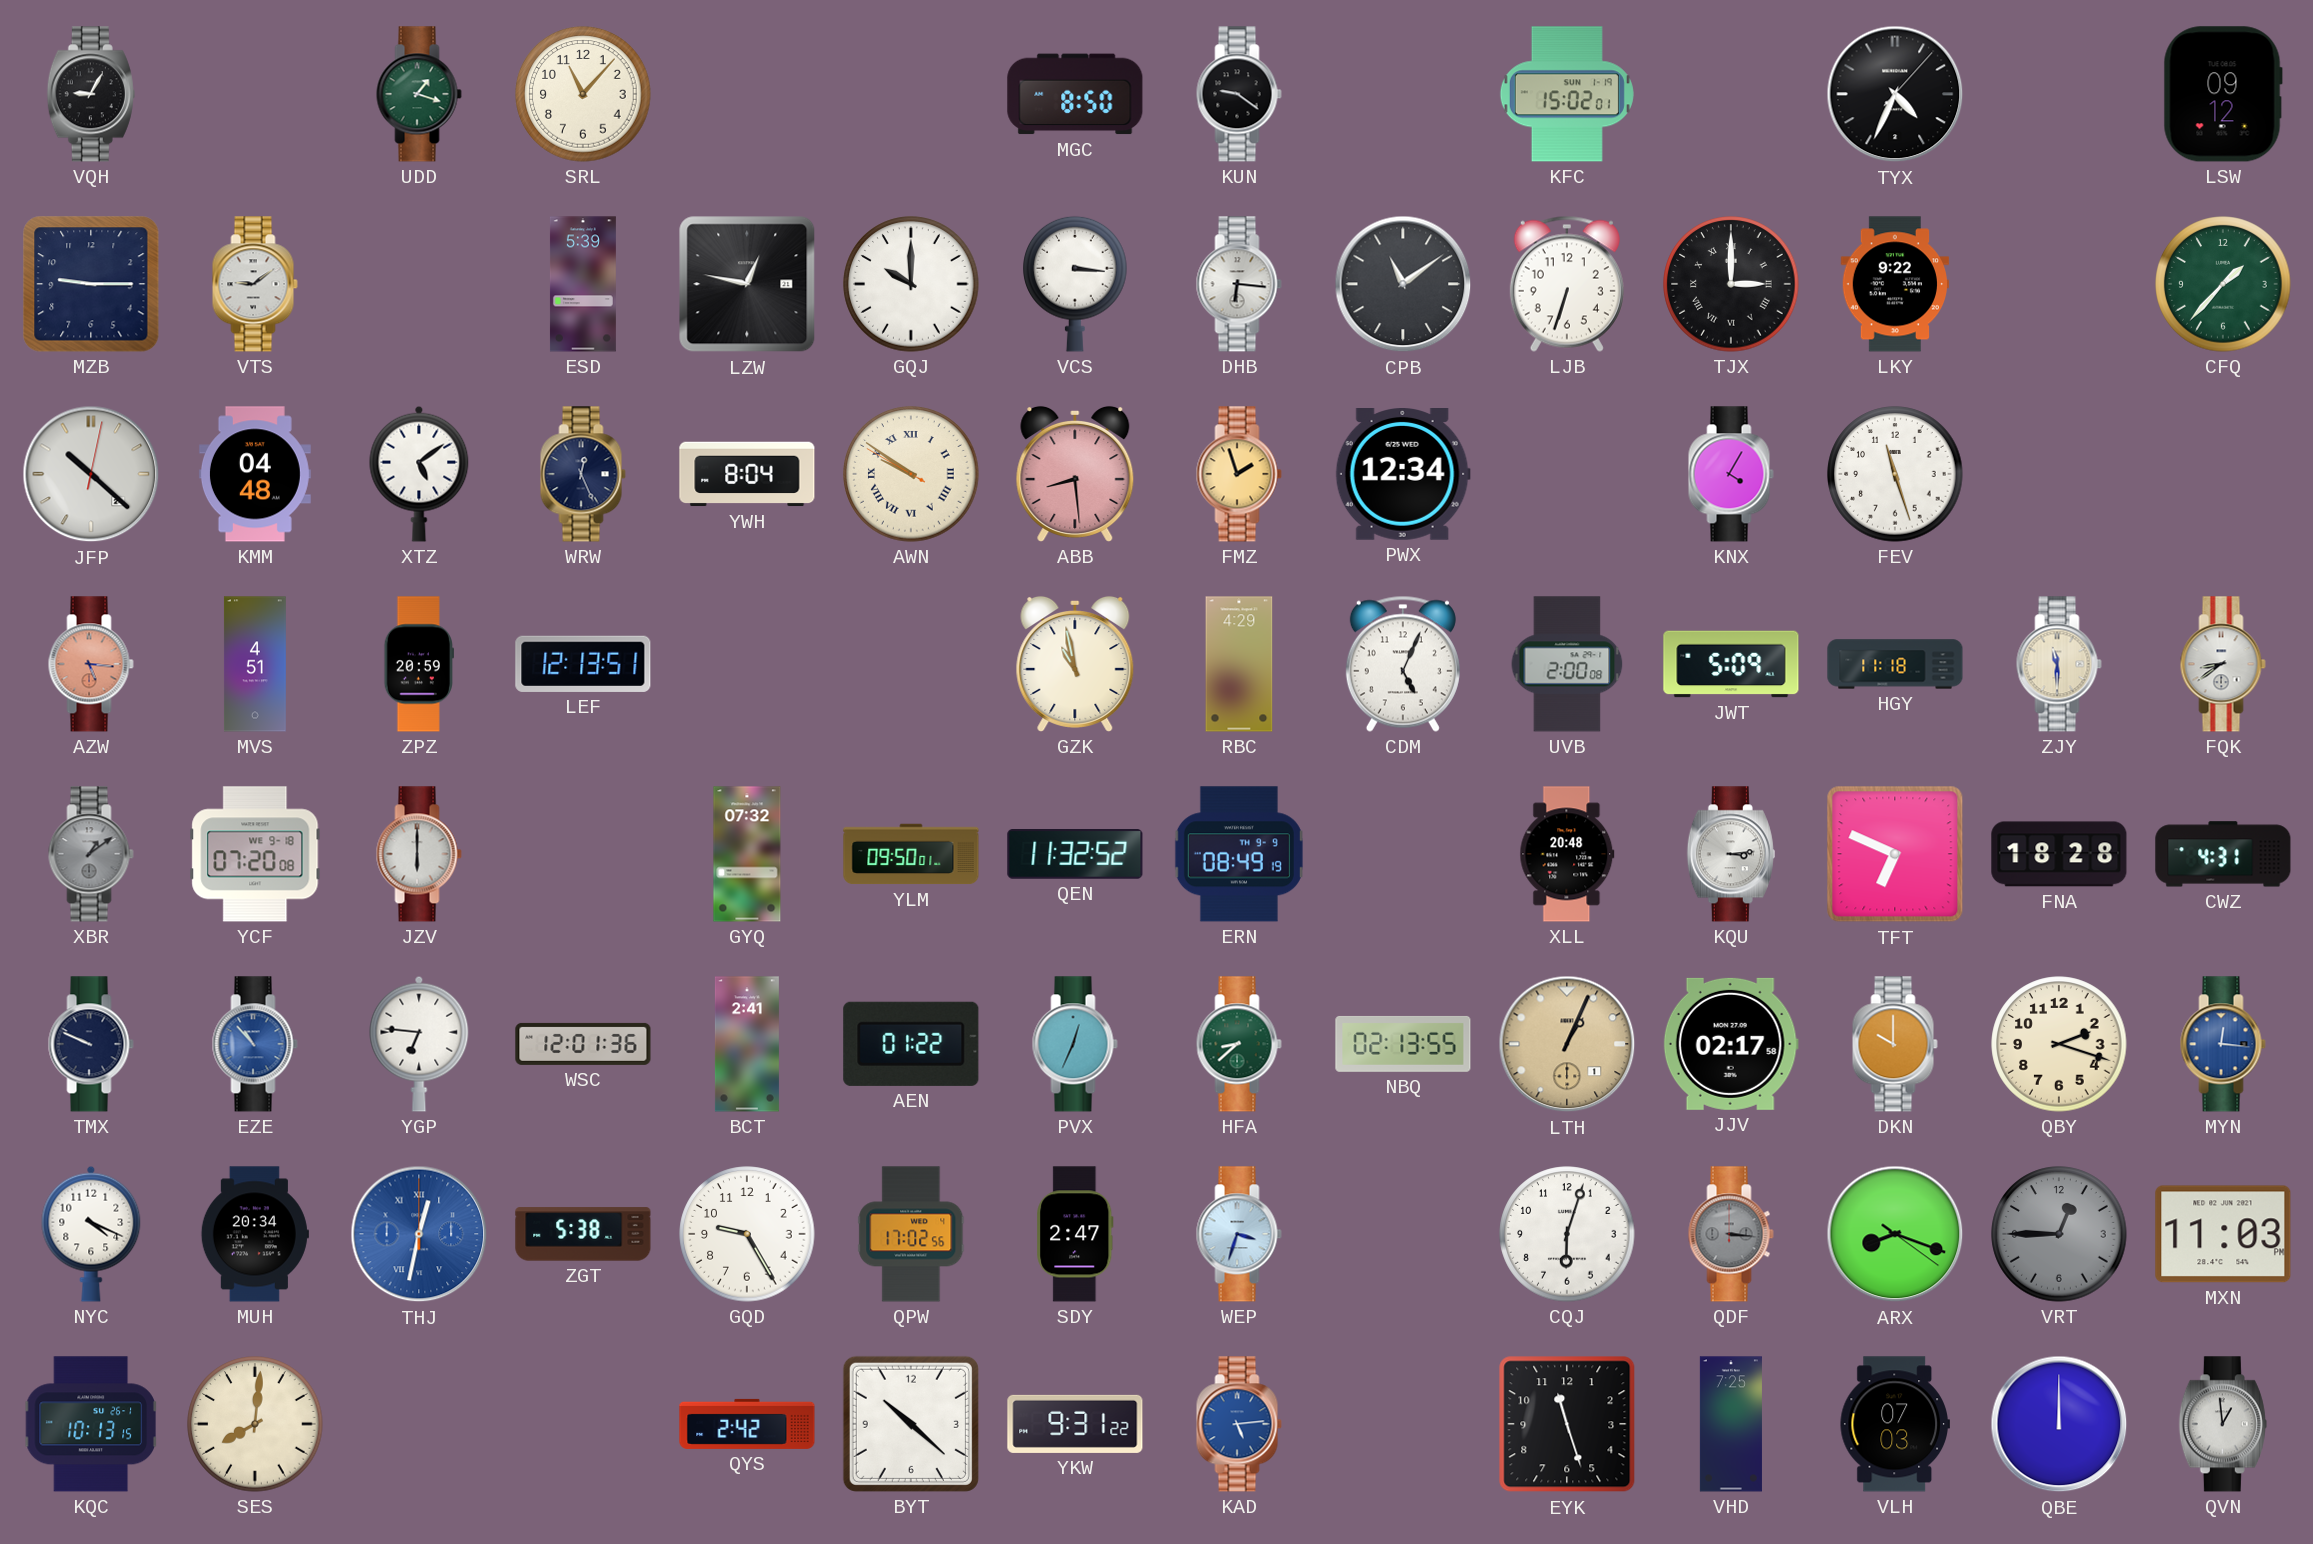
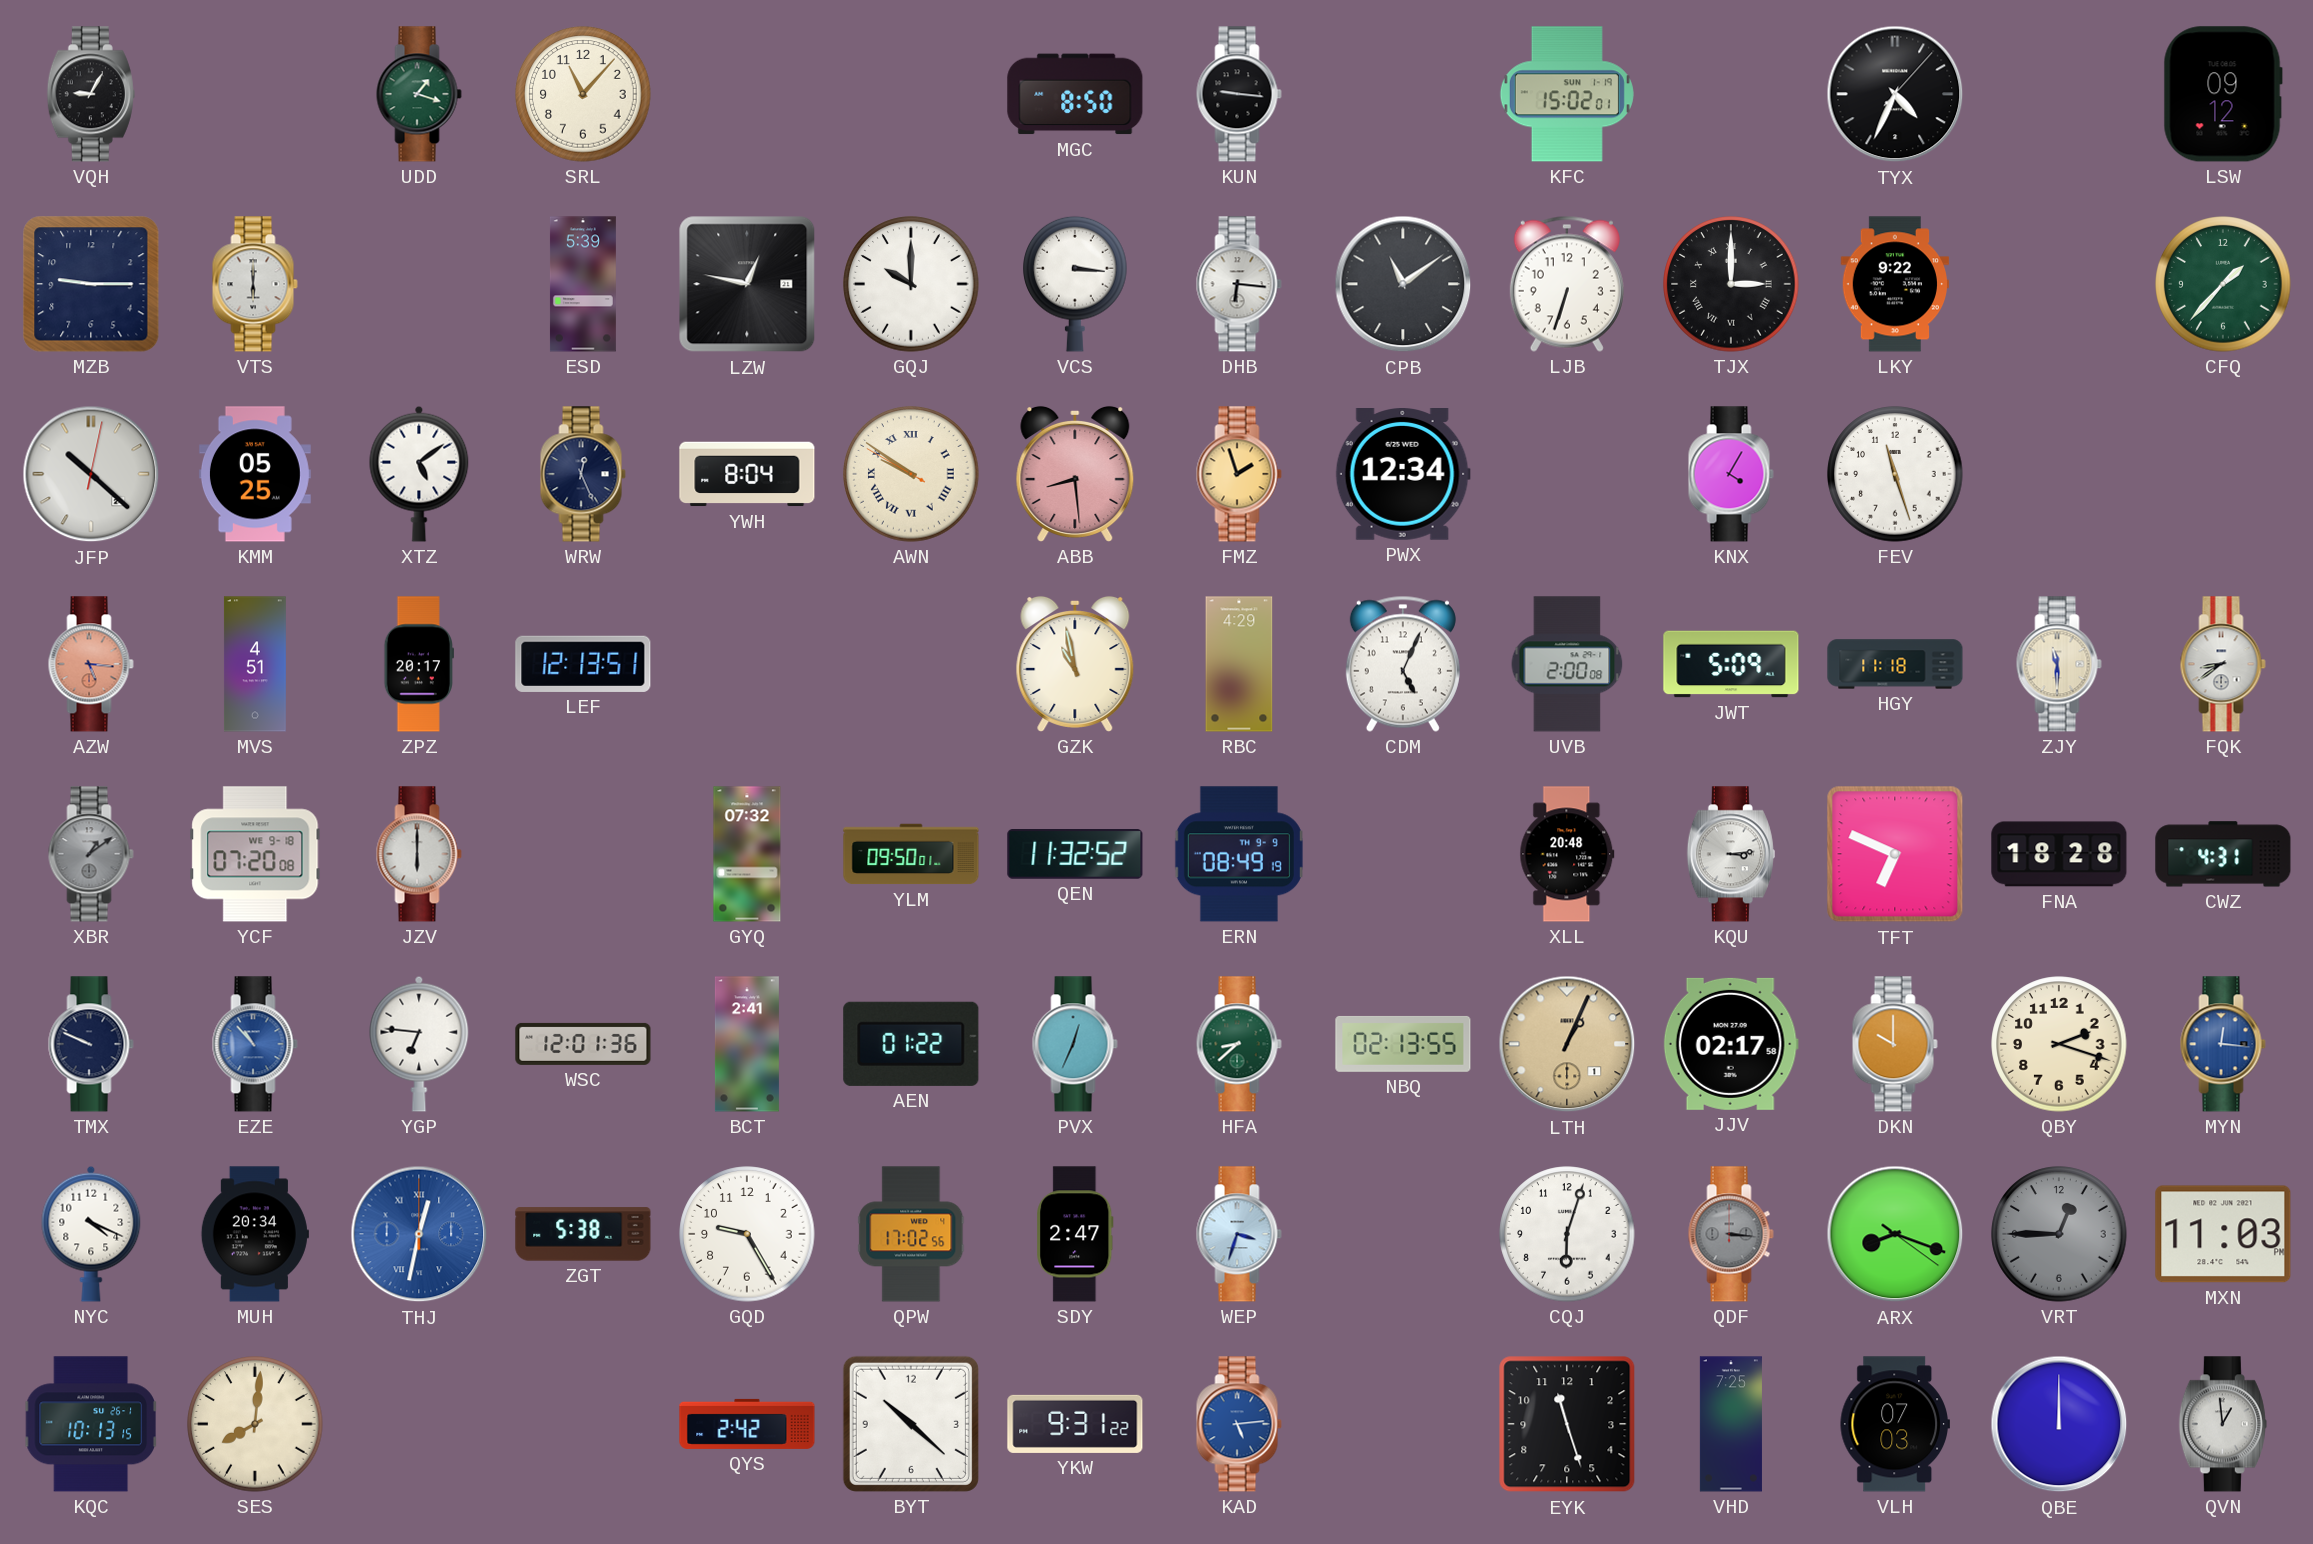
KUN: 9:21 -> 9:16 (1239, 94)
VTS: 9:09 -> 6:00 (255, 284)
KMM: 04:48 -> 05:25 (255, 474)
ZPZ: 20:59 -> 20:17 (419, 664)
